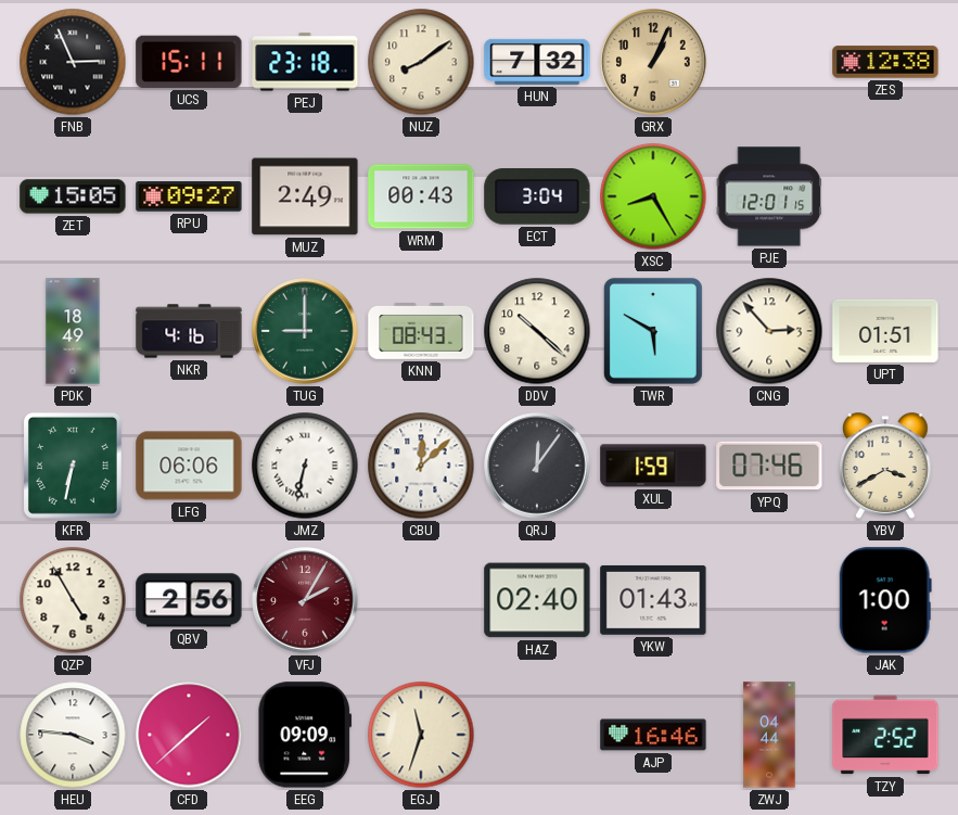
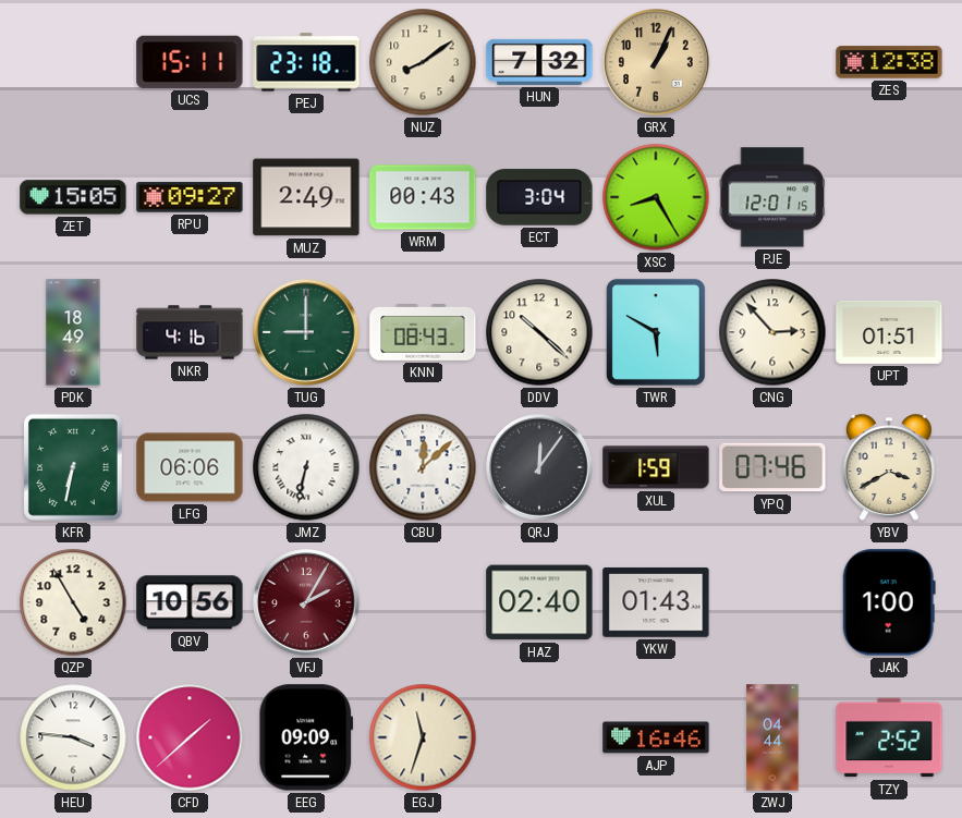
FNB: 2:56 -> none (73, 62)
QBV: 2:56 -> 10:56 (190, 602)
